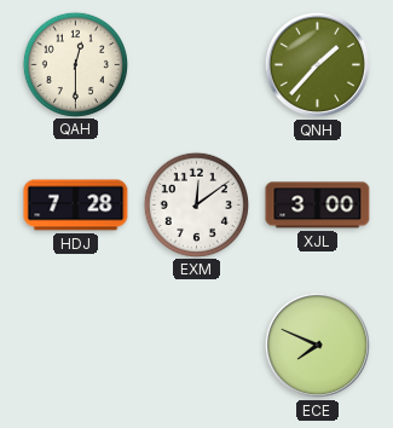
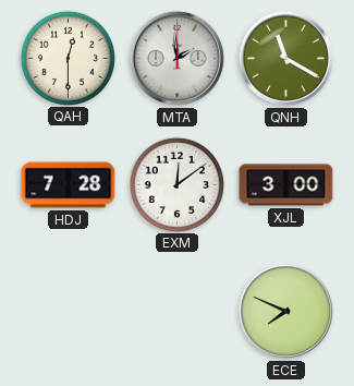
MTA: none -> 1:59 (176, 58)
QNH: 1:37 -> 11:20 (285, 58)
